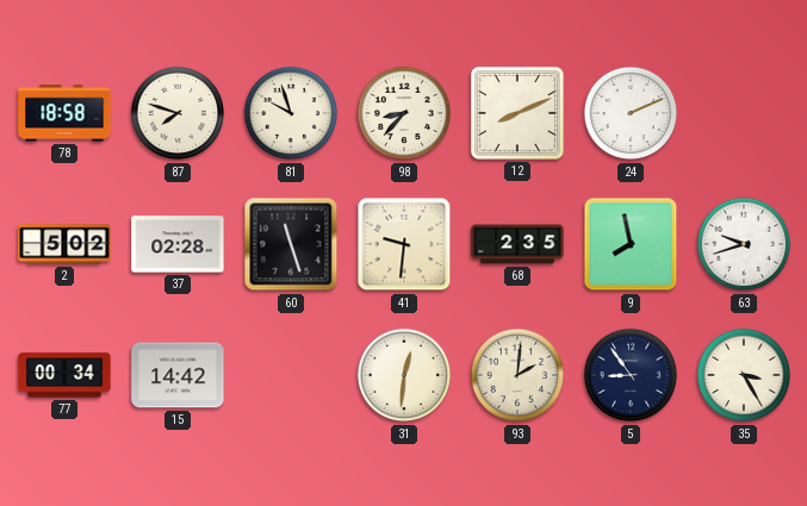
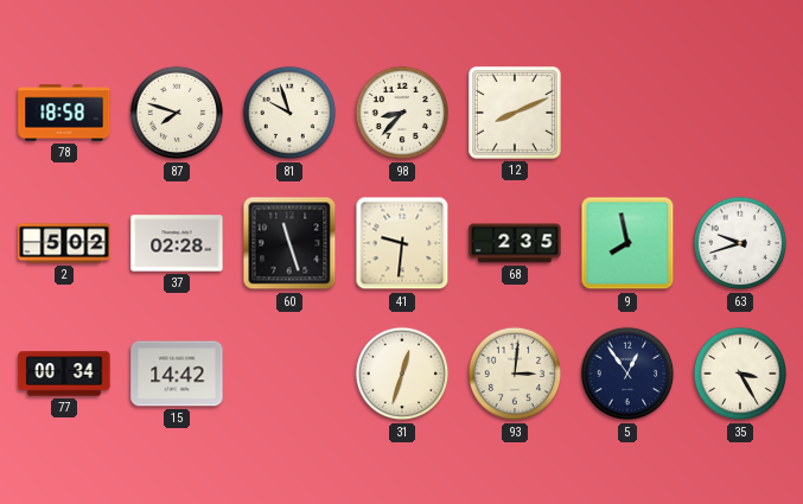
24: 2:11 -> none (631, 113)
31: 12:31 -> 12:33 (402, 374)
93: 2:01 -> 3:01 (515, 374)
5: 8:54 -> 12:54 (627, 374)
